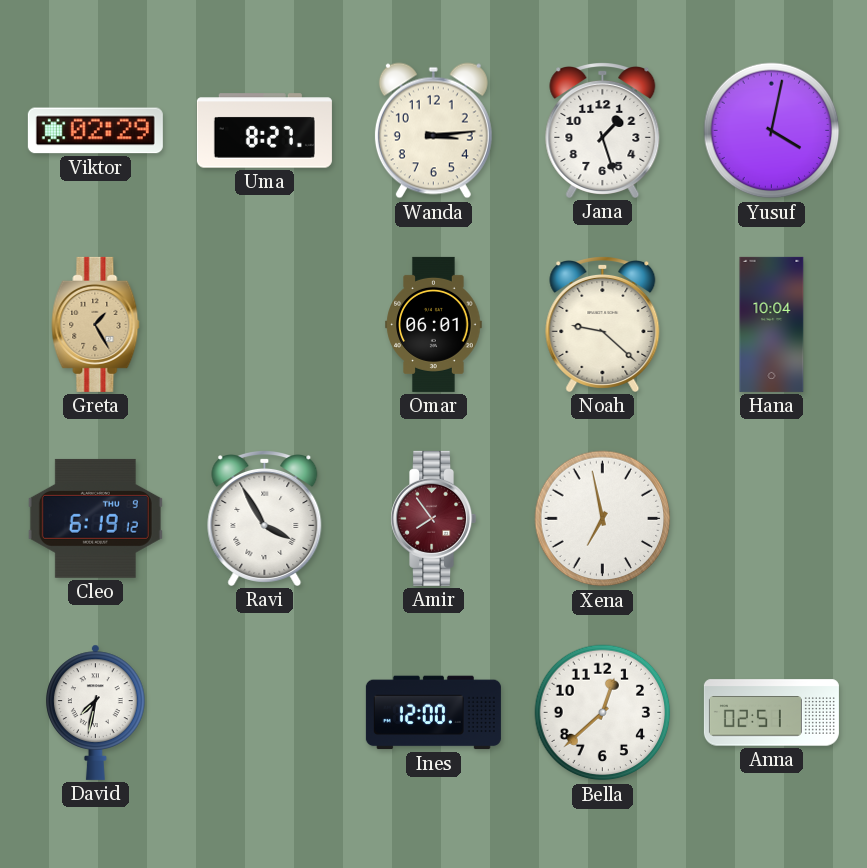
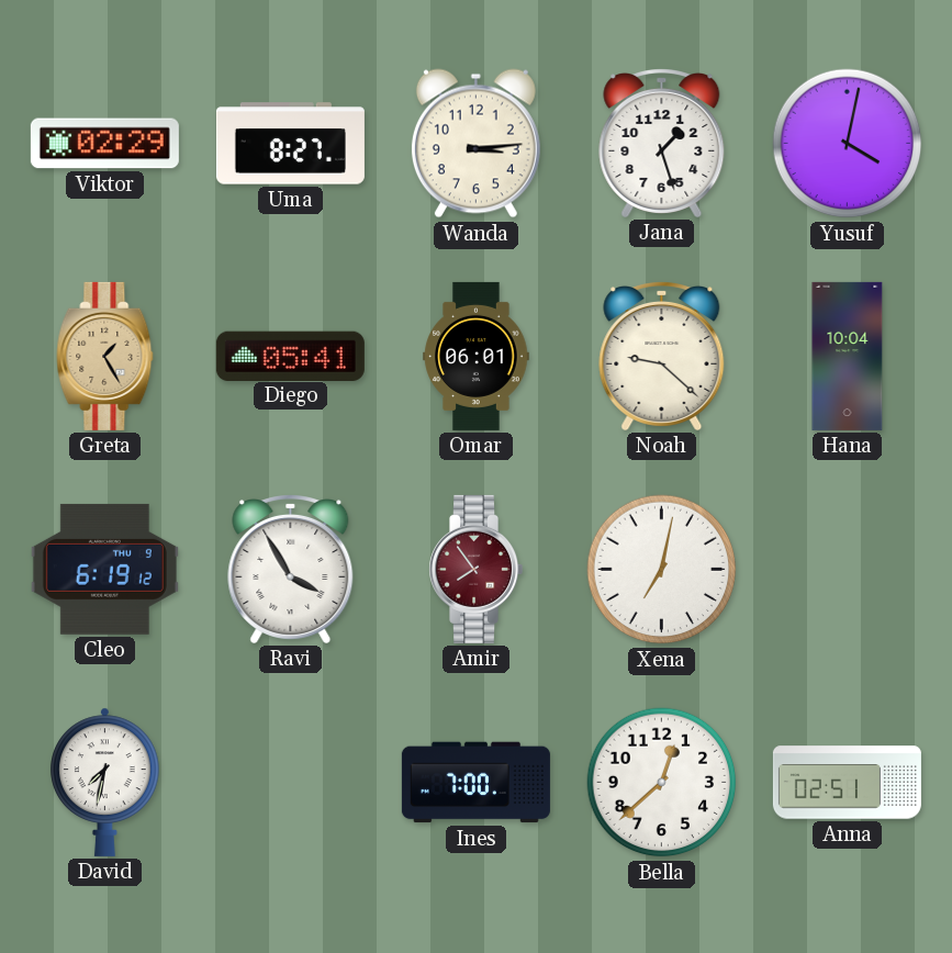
Diego: none -> 05:41 (290, 356)
Xena: 6:58 -> 7:02 (662, 570)
Ines: 12:00 -> 7:00 (475, 783)
